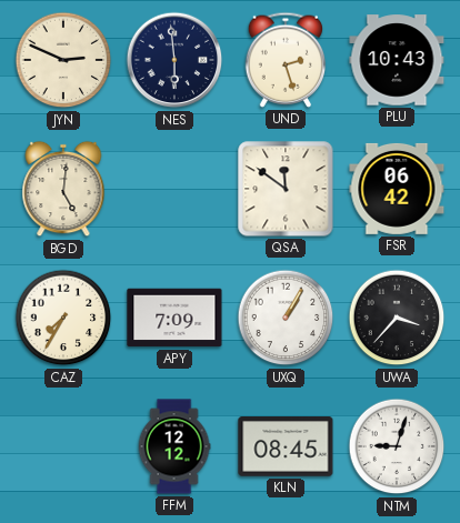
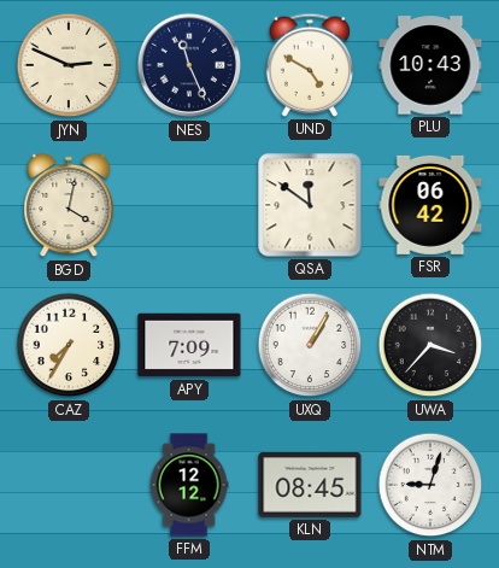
NES: 5:59 -> 11:26 (189, 65)
UND: 2:27 -> 4:50 (310, 65)
BGD: 5:01 -> 4:02 (69, 205)
